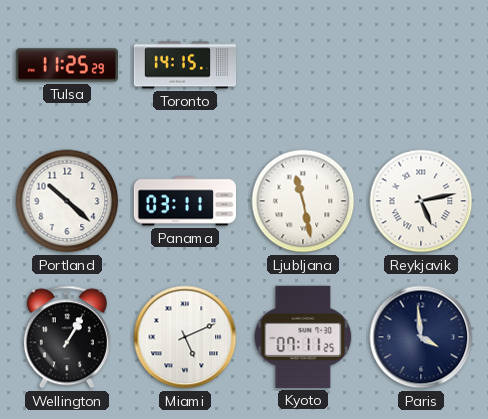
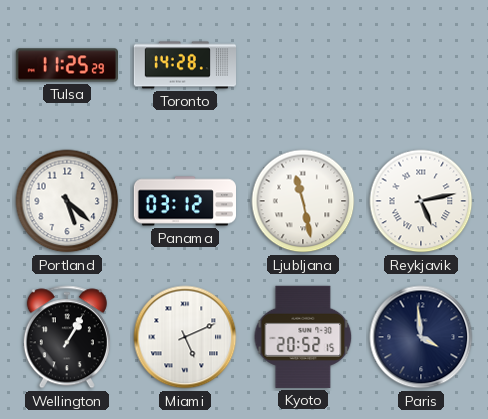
Toronto: 14:15 -> 14:28 (184, 65)
Portland: 10:22 -> 5:22 (67, 201)
Panama: 03:11 -> 03:12 (184, 201)
Kyoto: 07:11 -> 20:52 (303, 337)
